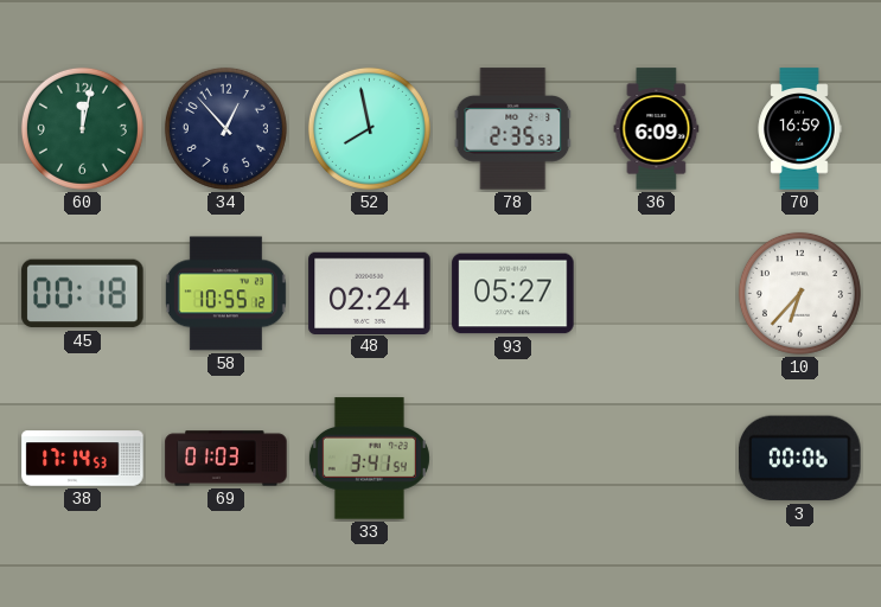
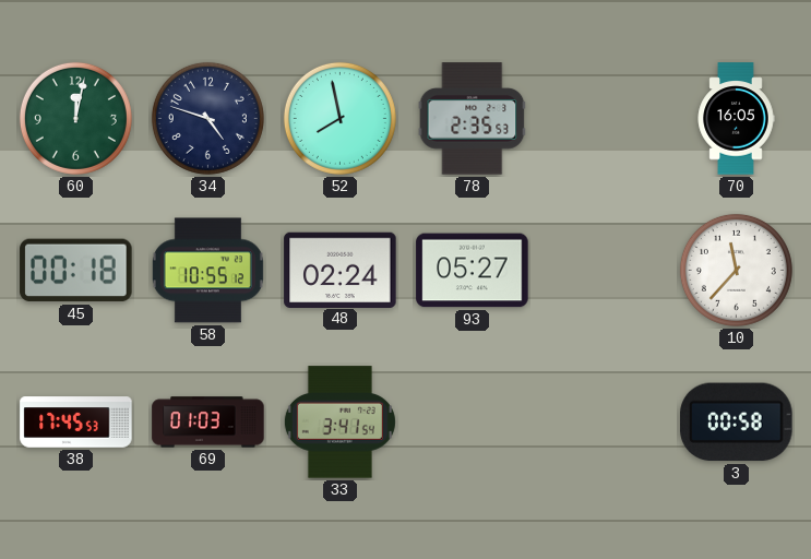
34: 12:53 -> 4:48 (207, 118)
36: 6:09 -> none (657, 129)
70: 16:59 -> 16:05 (736, 119)
10: 6:37 -> 11:37 (736, 270)
38: 17:14 -> 17:45 (76, 423)
3: 00:06 -> 00:58 (737, 423)
